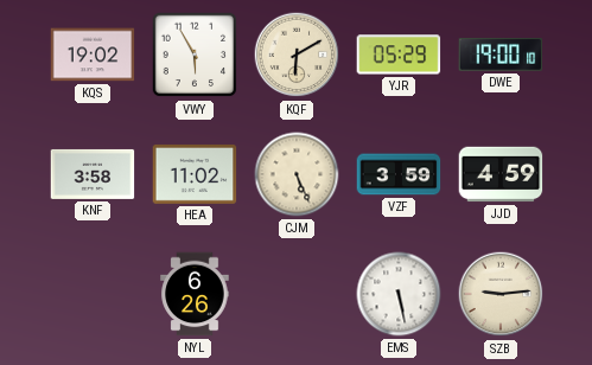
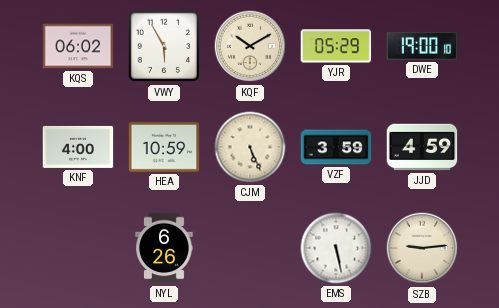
KQS: 19:02 -> 06:02 (78, 46)
KQF: 6:10 -> 10:10 (250, 46)
KNF: 3:58 -> 4:00 (78, 147)
HEA: 11:02 -> 10:59 (164, 147)
